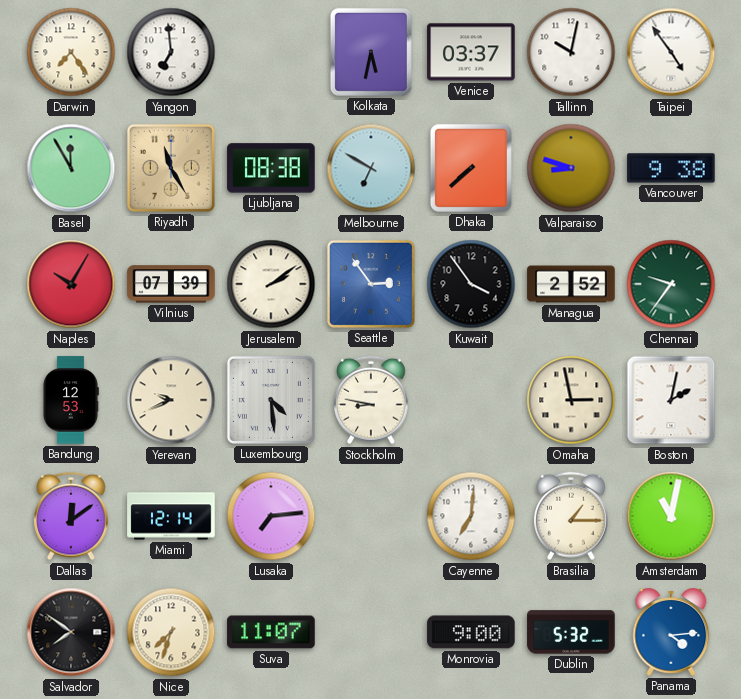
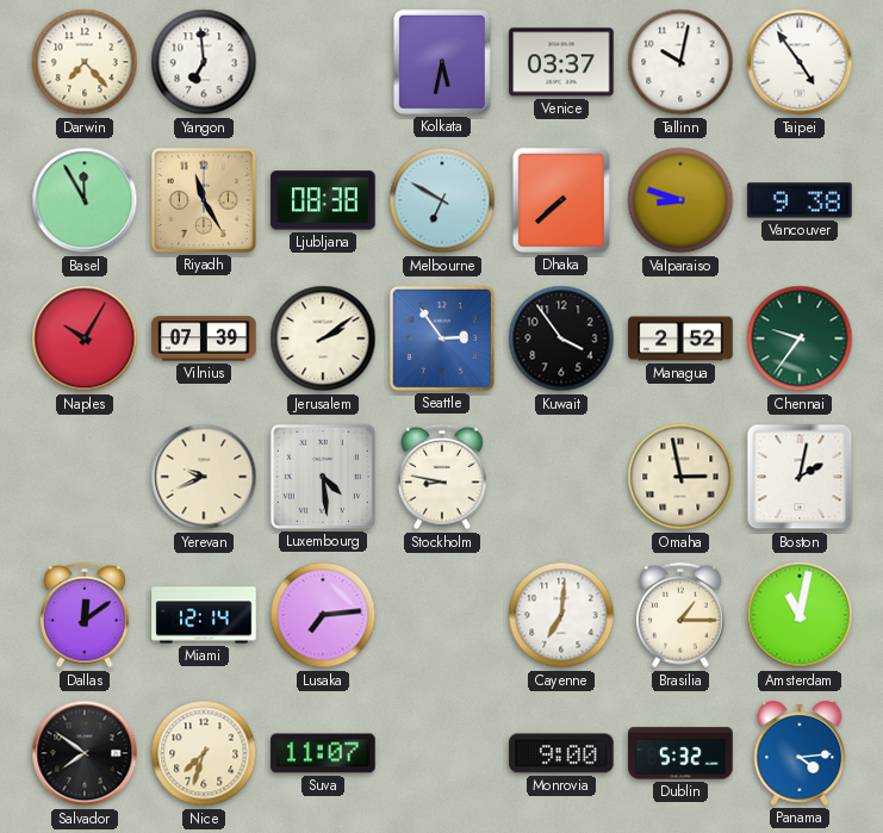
Darwin: 7:24 -> 7:23 (85, 62)
Bandung: 12:53 -> none (71, 400)
